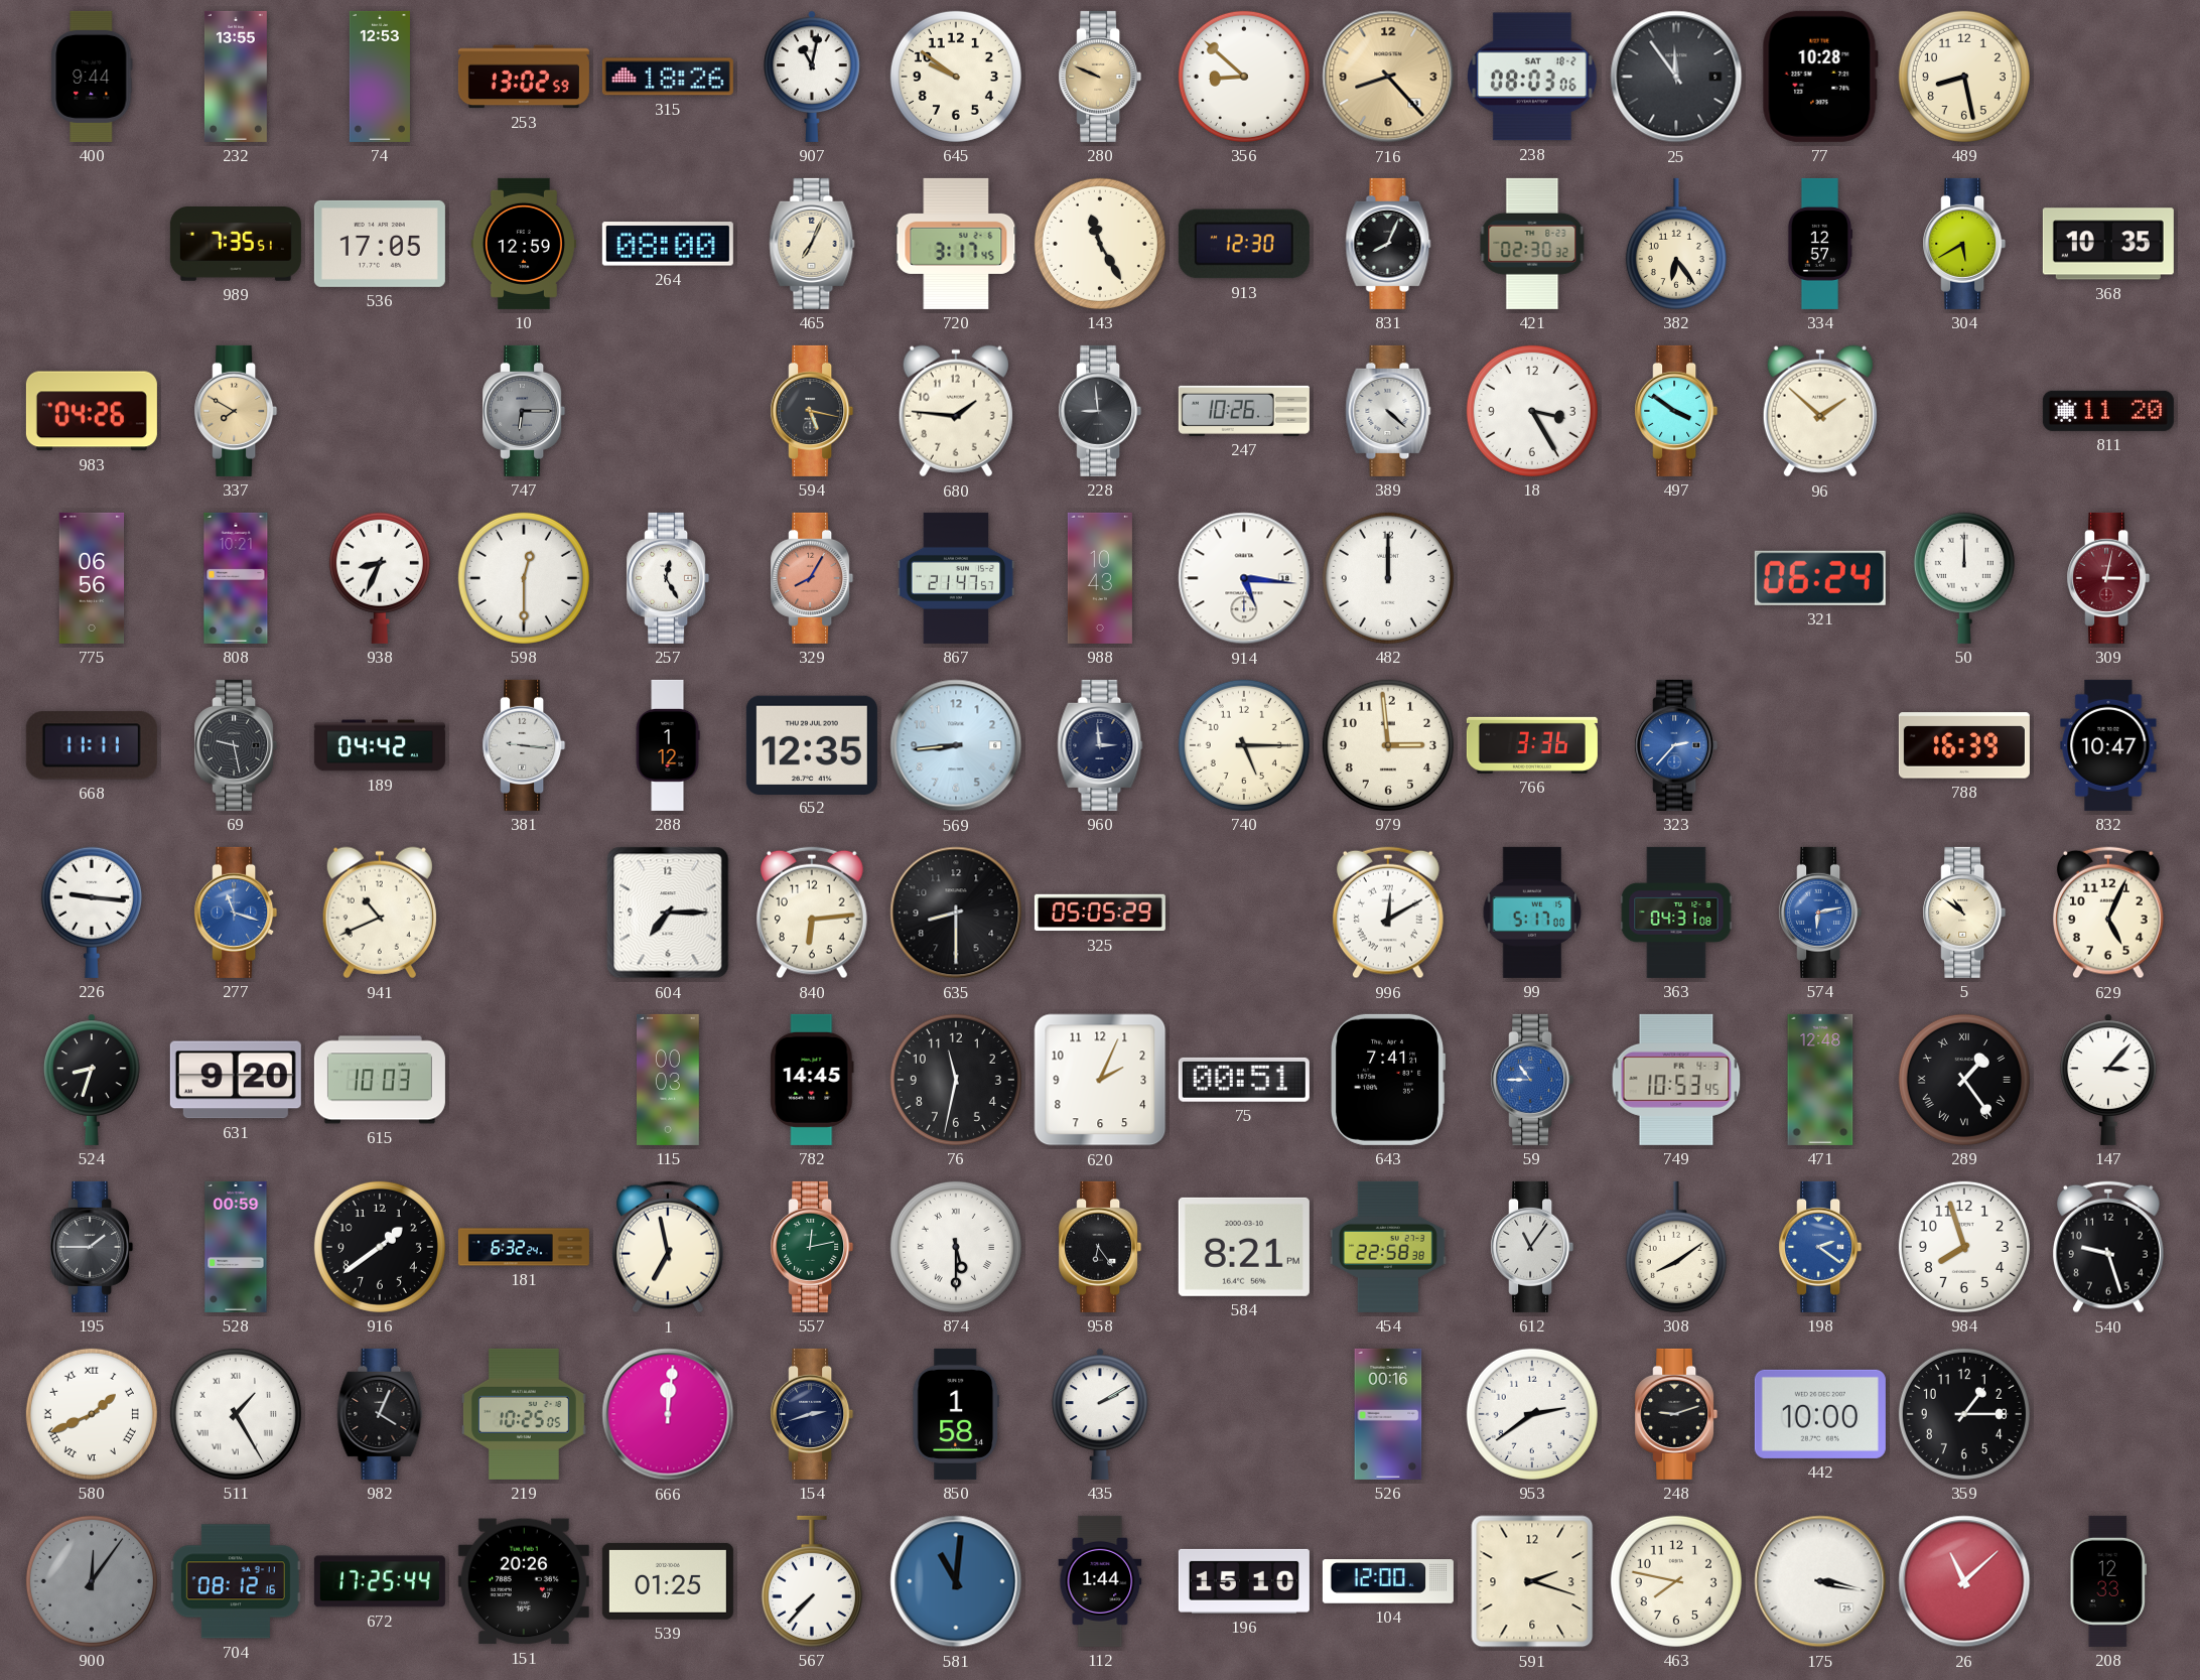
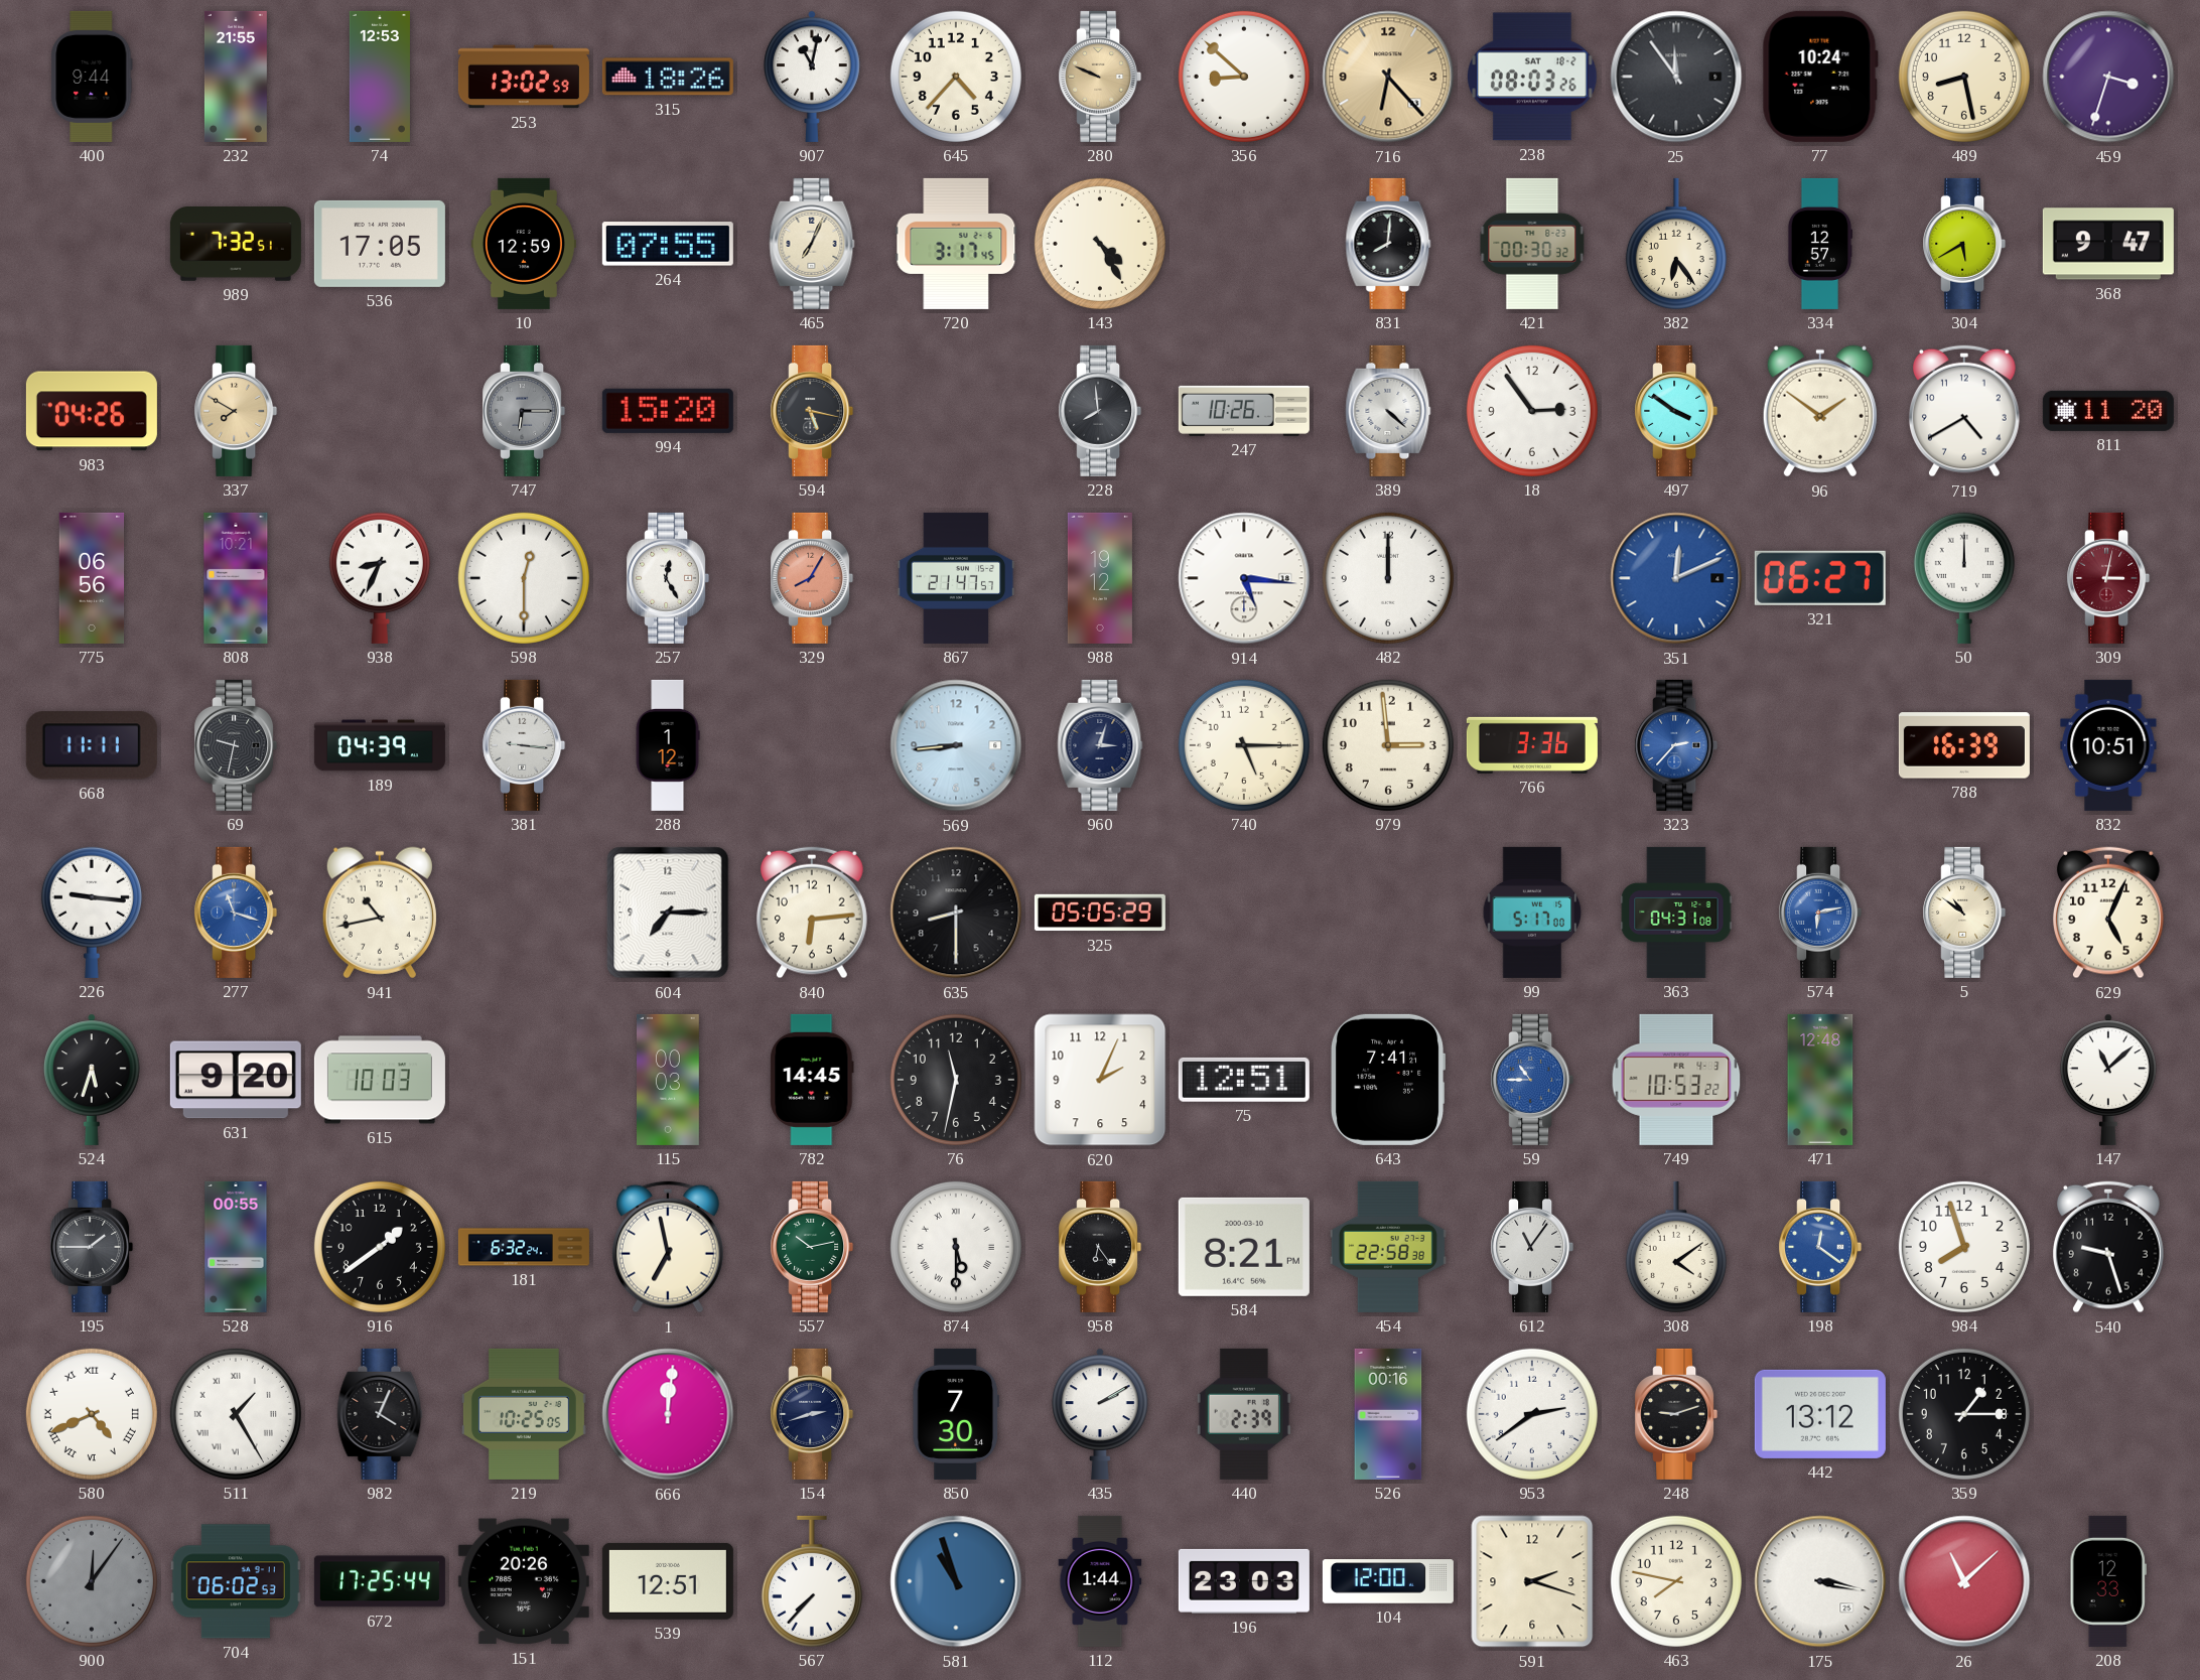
232: 13:55 -> 21:55 (236, 77)
645: 9:51 -> 4:37 (956, 77)
716: 8:23 -> 6:23 (1388, 77)
238: 08:03:06 -> 08:03:26 (1532, 77)
77: 10:28 -> 10:24 (1820, 77)
459: none -> 3:33 (2108, 77)
989: 7:35 -> 7:32 (236, 244)
264: 08:00 -> 07:55 (668, 244)
143: 11:25 -> 4:25 (1100, 244)
913: 12:30 -> none (1244, 244)
831: 8:04 -> 8:01 (1388, 244)
421: 02:30 -> 00:30 (1532, 244)
368: 10:35 -> 9:47 (2108, 244)
994: none -> 15:20 (668, 411)
680: 1:46 -> none (956, 411)
228: 8:59 -> 7:59 (1100, 411)
18: 3:25 -> 2:54 (1532, 411)
96: 1:52 -> 1:51 (1820, 411)
719: none -> 4:40 (1964, 411)
988: 10:43 -> 19:12 (1100, 578)
351: none -> 12:11 (1676, 578)
321: 06:24 -> 06:27 (1820, 578)
69: 9:28 -> 9:32 (236, 745)
189: 04:42 -> 04:39 (380, 745)
652: 12:35 -> none (812, 744)
960: 2:59 -> 3:03 (1100, 745)
832: 10:47 -> 10:51 (2108, 745)
941: 10:41 -> 10:43 (380, 913)
996: 12:10 -> none (1388, 913)
524: 8:33 -> 5:33 (92, 1080)
75: 00:51 -> 12:51 (1244, 1080)
749: 10:53:45 -> 10:53:22 (1676, 1080)
289: 1:24 -> none (1964, 1080)
147: 3:07 -> 11:08 (2108, 1080)
528: 00:59 -> 00:55 (236, 1247)
557: 12:13 -> 10:13 (812, 1247)
308: 8:09 -> 4:09 (1676, 1247)
198: 2:21 -> 12:21 (1820, 1247)
580: 1:41 -> 4:41 (92, 1414)
850: 1:58 -> 7:30 (955, 1414)
440: none -> 2:39 (1244, 1414)
442: 10:00 -> 13:12 (1820, 1414)
704: 08:12 -> 06:02 (236, 1581)
539: 01:25 -> 12:51 (668, 1581)
581: 11:01 -> 10:57 (956, 1581)
196: 15:10 -> 23:03 (1244, 1581)
